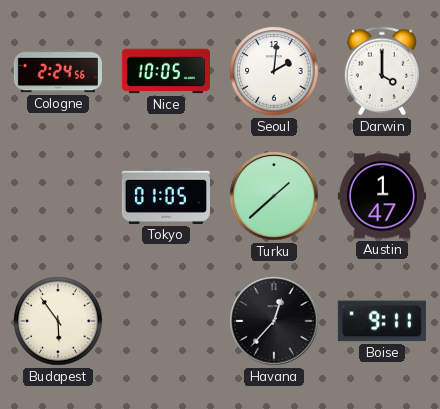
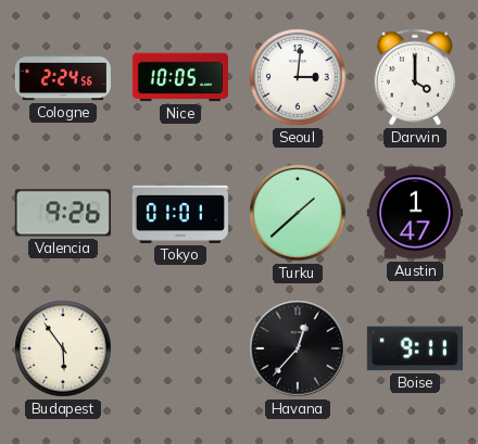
Seoul: 2:01 -> 3:01 (298, 77)
Valencia: none -> 9:26 (63, 213)
Tokyo: 01:05 -> 01:01 (180, 213)
